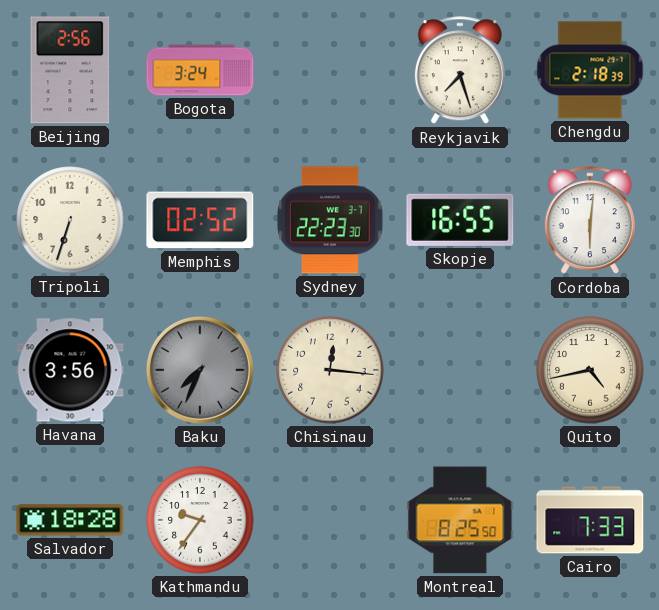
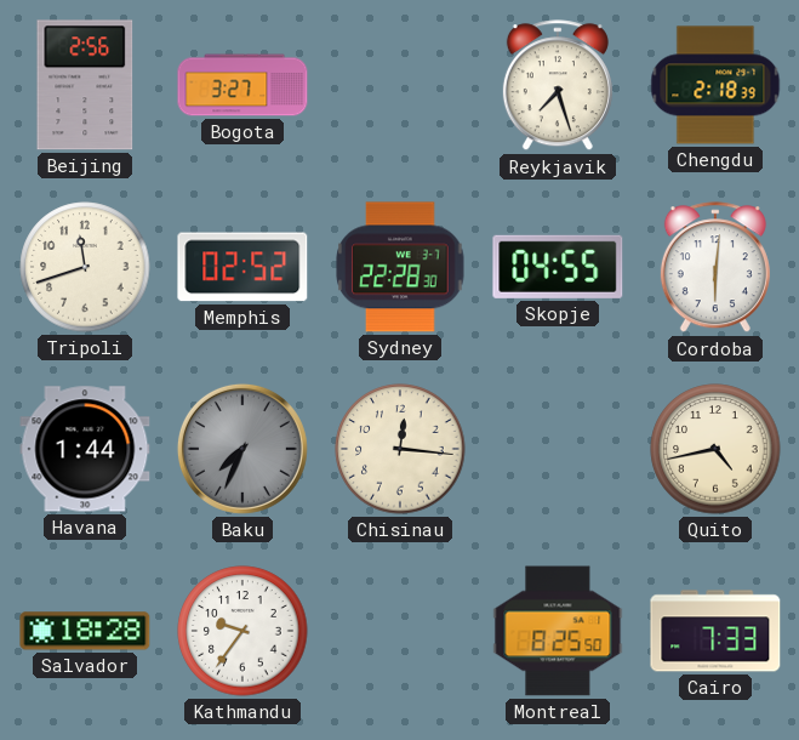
Bogota: 3:24 -> 3:27 (242, 85)
Tripoli: 6:33 -> 11:42 (85, 267)
Sydney: 22:23 -> 22:28 (400, 267)
Skopje: 16:55 -> 04:55 (558, 267)
Havana: 3:56 -> 1:44 (85, 449)
